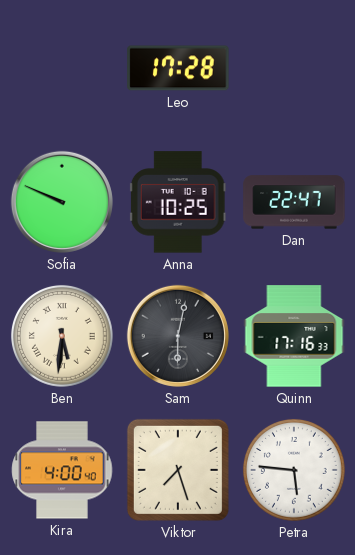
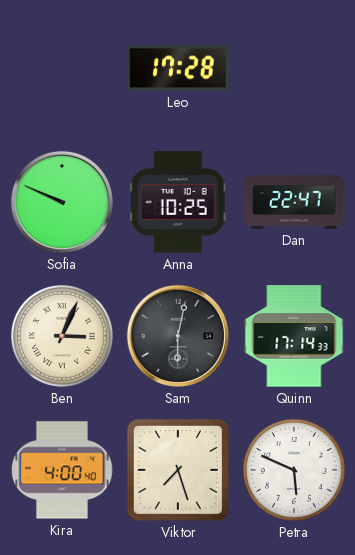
Ben: 5:31 -> 3:04 (62, 336)
Quinn: 17:16 -> 17:14 (294, 336)
Petra: 5:46 -> 5:49 (294, 470)
